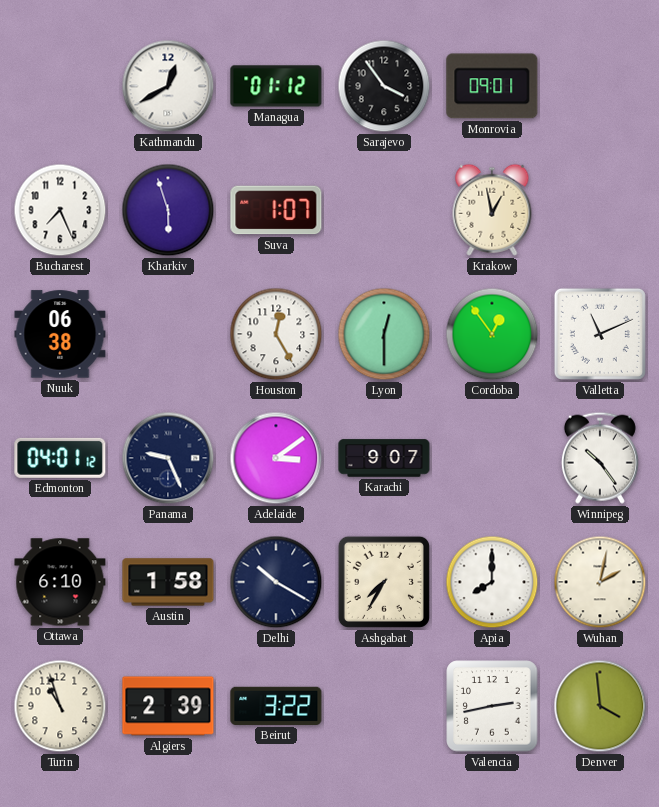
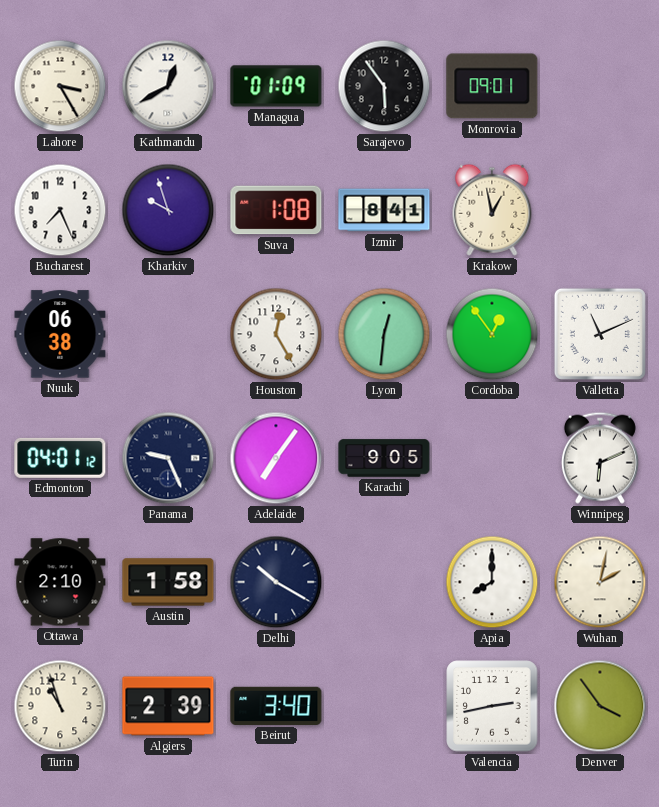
Lahore: none -> 3:25 (60, 86)
Managua: 01:12 -> 01:09 (276, 86)
Sarajevo: 3:54 -> 5:54 (384, 86)
Kharkiv: 5:57 -> 9:57 (168, 210)
Suva: 1:07 -> 1:08 (276, 210)
Izmir: none -> 8:41 (384, 210)
Lyon: 12:30 -> 12:31 (384, 334)
Adelaide: 3:09 -> 7:06 (276, 458)
Karachi: 9:07 -> 9:05 (384, 458)
Winnipeg: 10:24 -> 6:11 (600, 458)
Ottawa: 6:10 -> 2:10 (60, 582)
Ashgabat: 7:35 -> none (384, 582)
Beirut: 3:22 -> 3:40 (276, 706)
Denver: 3:59 -> 3:54 (600, 706)
